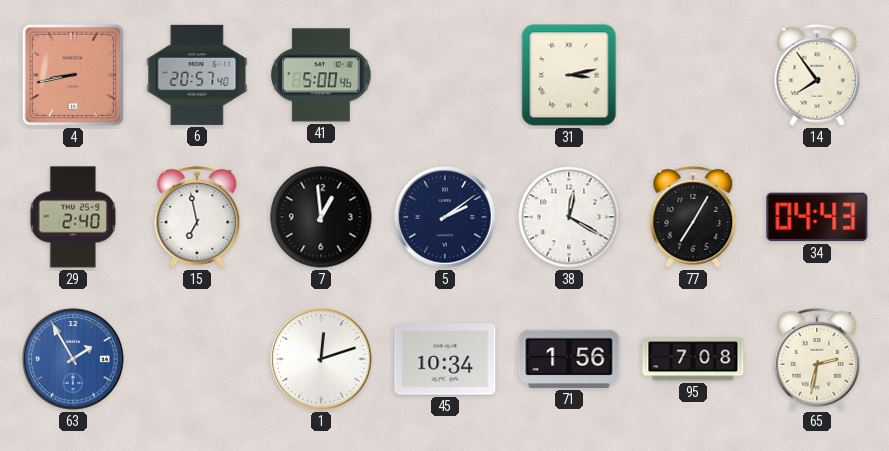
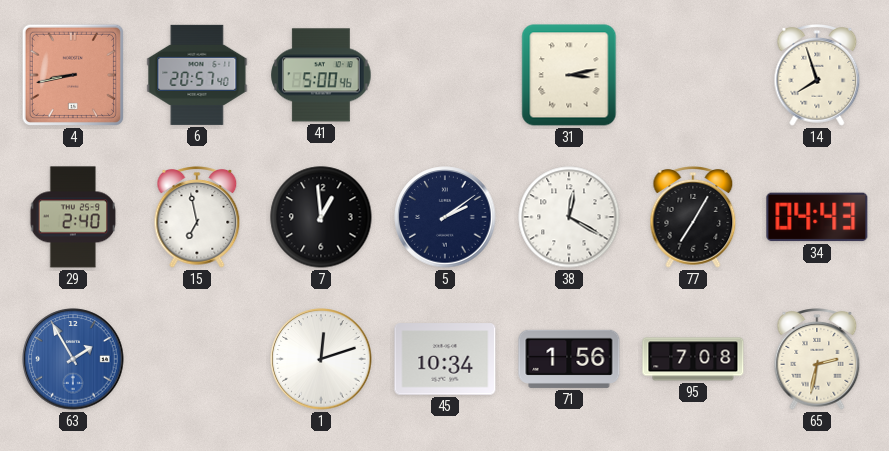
14: 7:54 -> 7:57 (817, 76)
